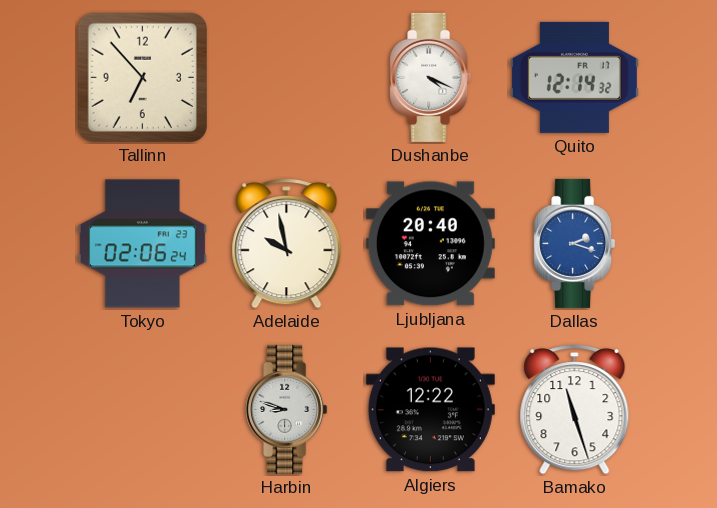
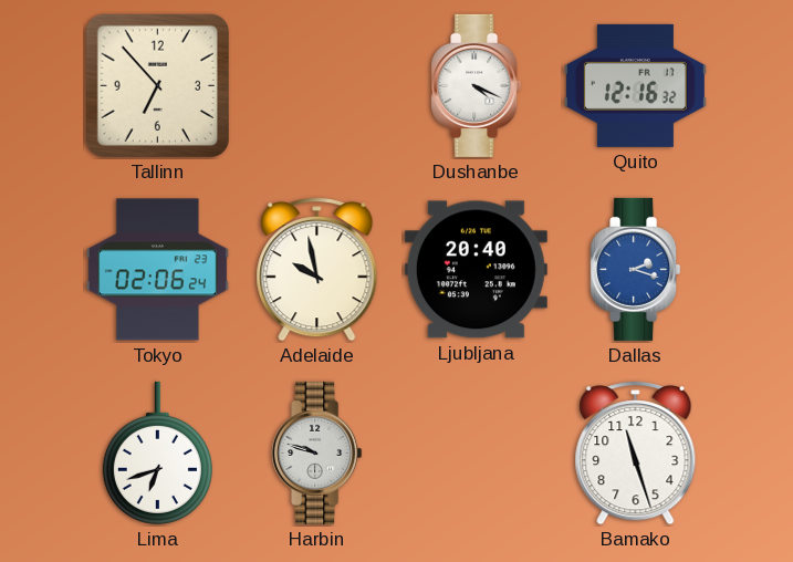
Quito: 12:14 -> 12:16 (635, 85)
Lima: none -> 6:42 (157, 452)
Harbin: 8:48 -> 9:48 (317, 452)
Algiers: 12:22 -> none (430, 410)
